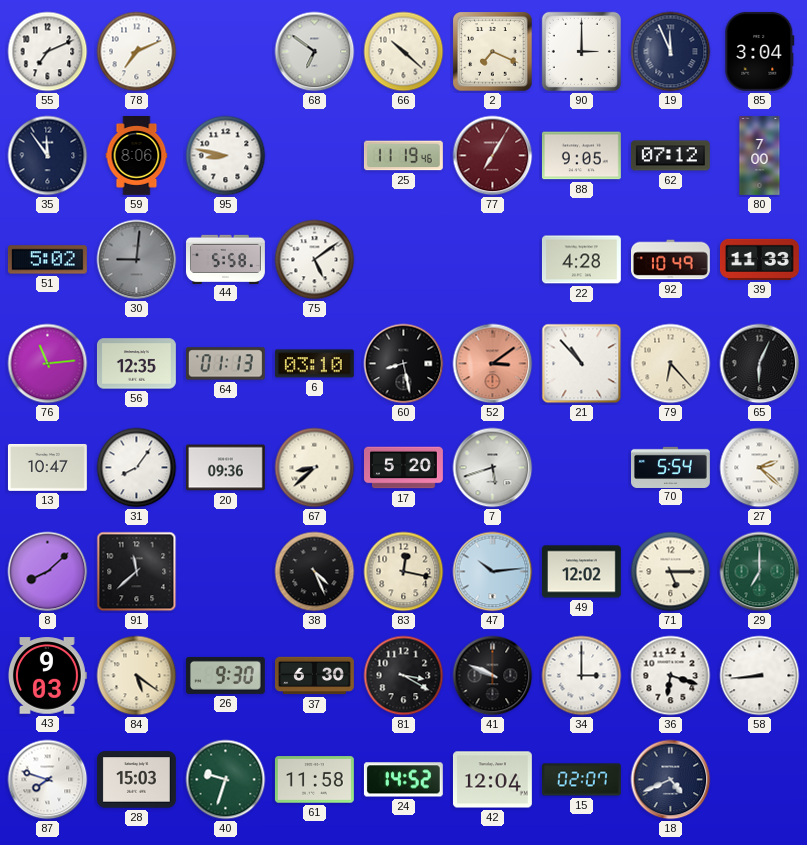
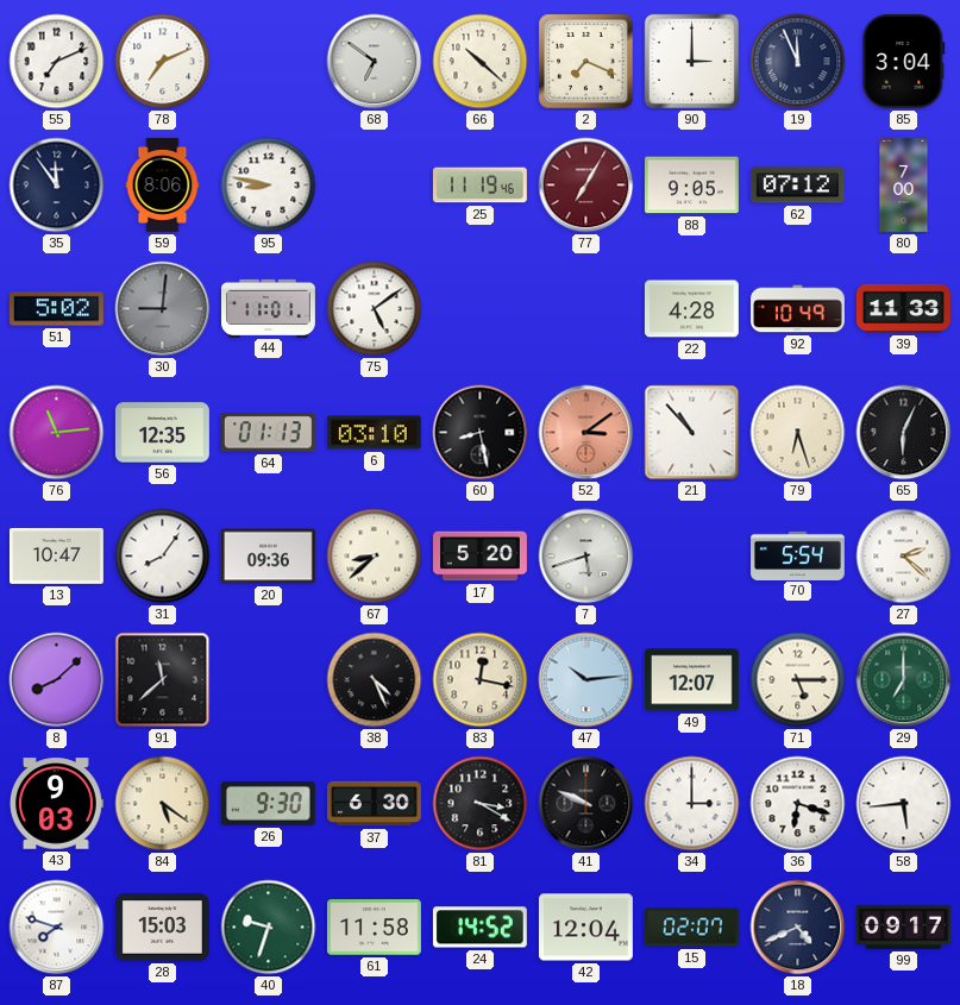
44: 5:58 -> 11:01 (269, 308)
79: 6:23 -> 6:27 (798, 433)
49: 12:02 -> 12:07 (691, 680)
58: 8:44 -> 5:44 (904, 804)
99: none -> 09:17 (904, 927)
